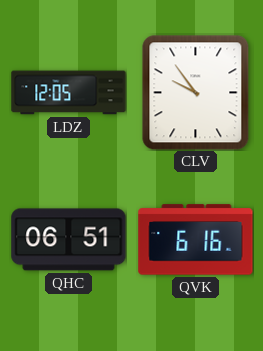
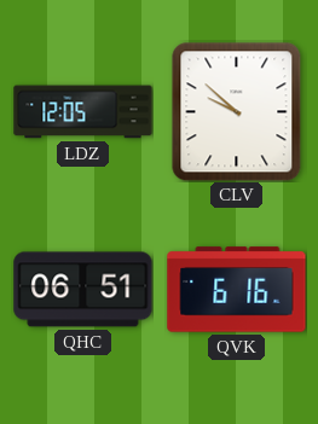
CLV: 9:54 -> 9:52 (237, 111)
